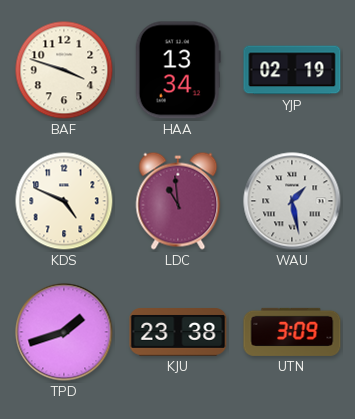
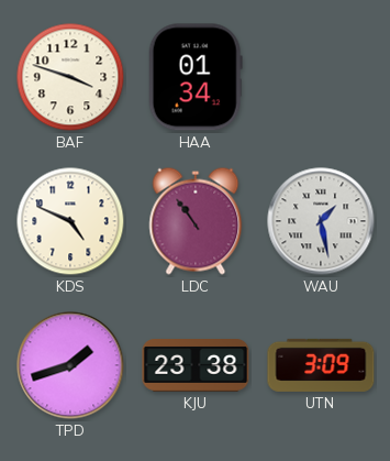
HAA: 13:34 -> 01:34 (196, 77)
YJP: 02:19 -> none (292, 70)
LDC: 10:59 -> 10:54 (196, 221)
